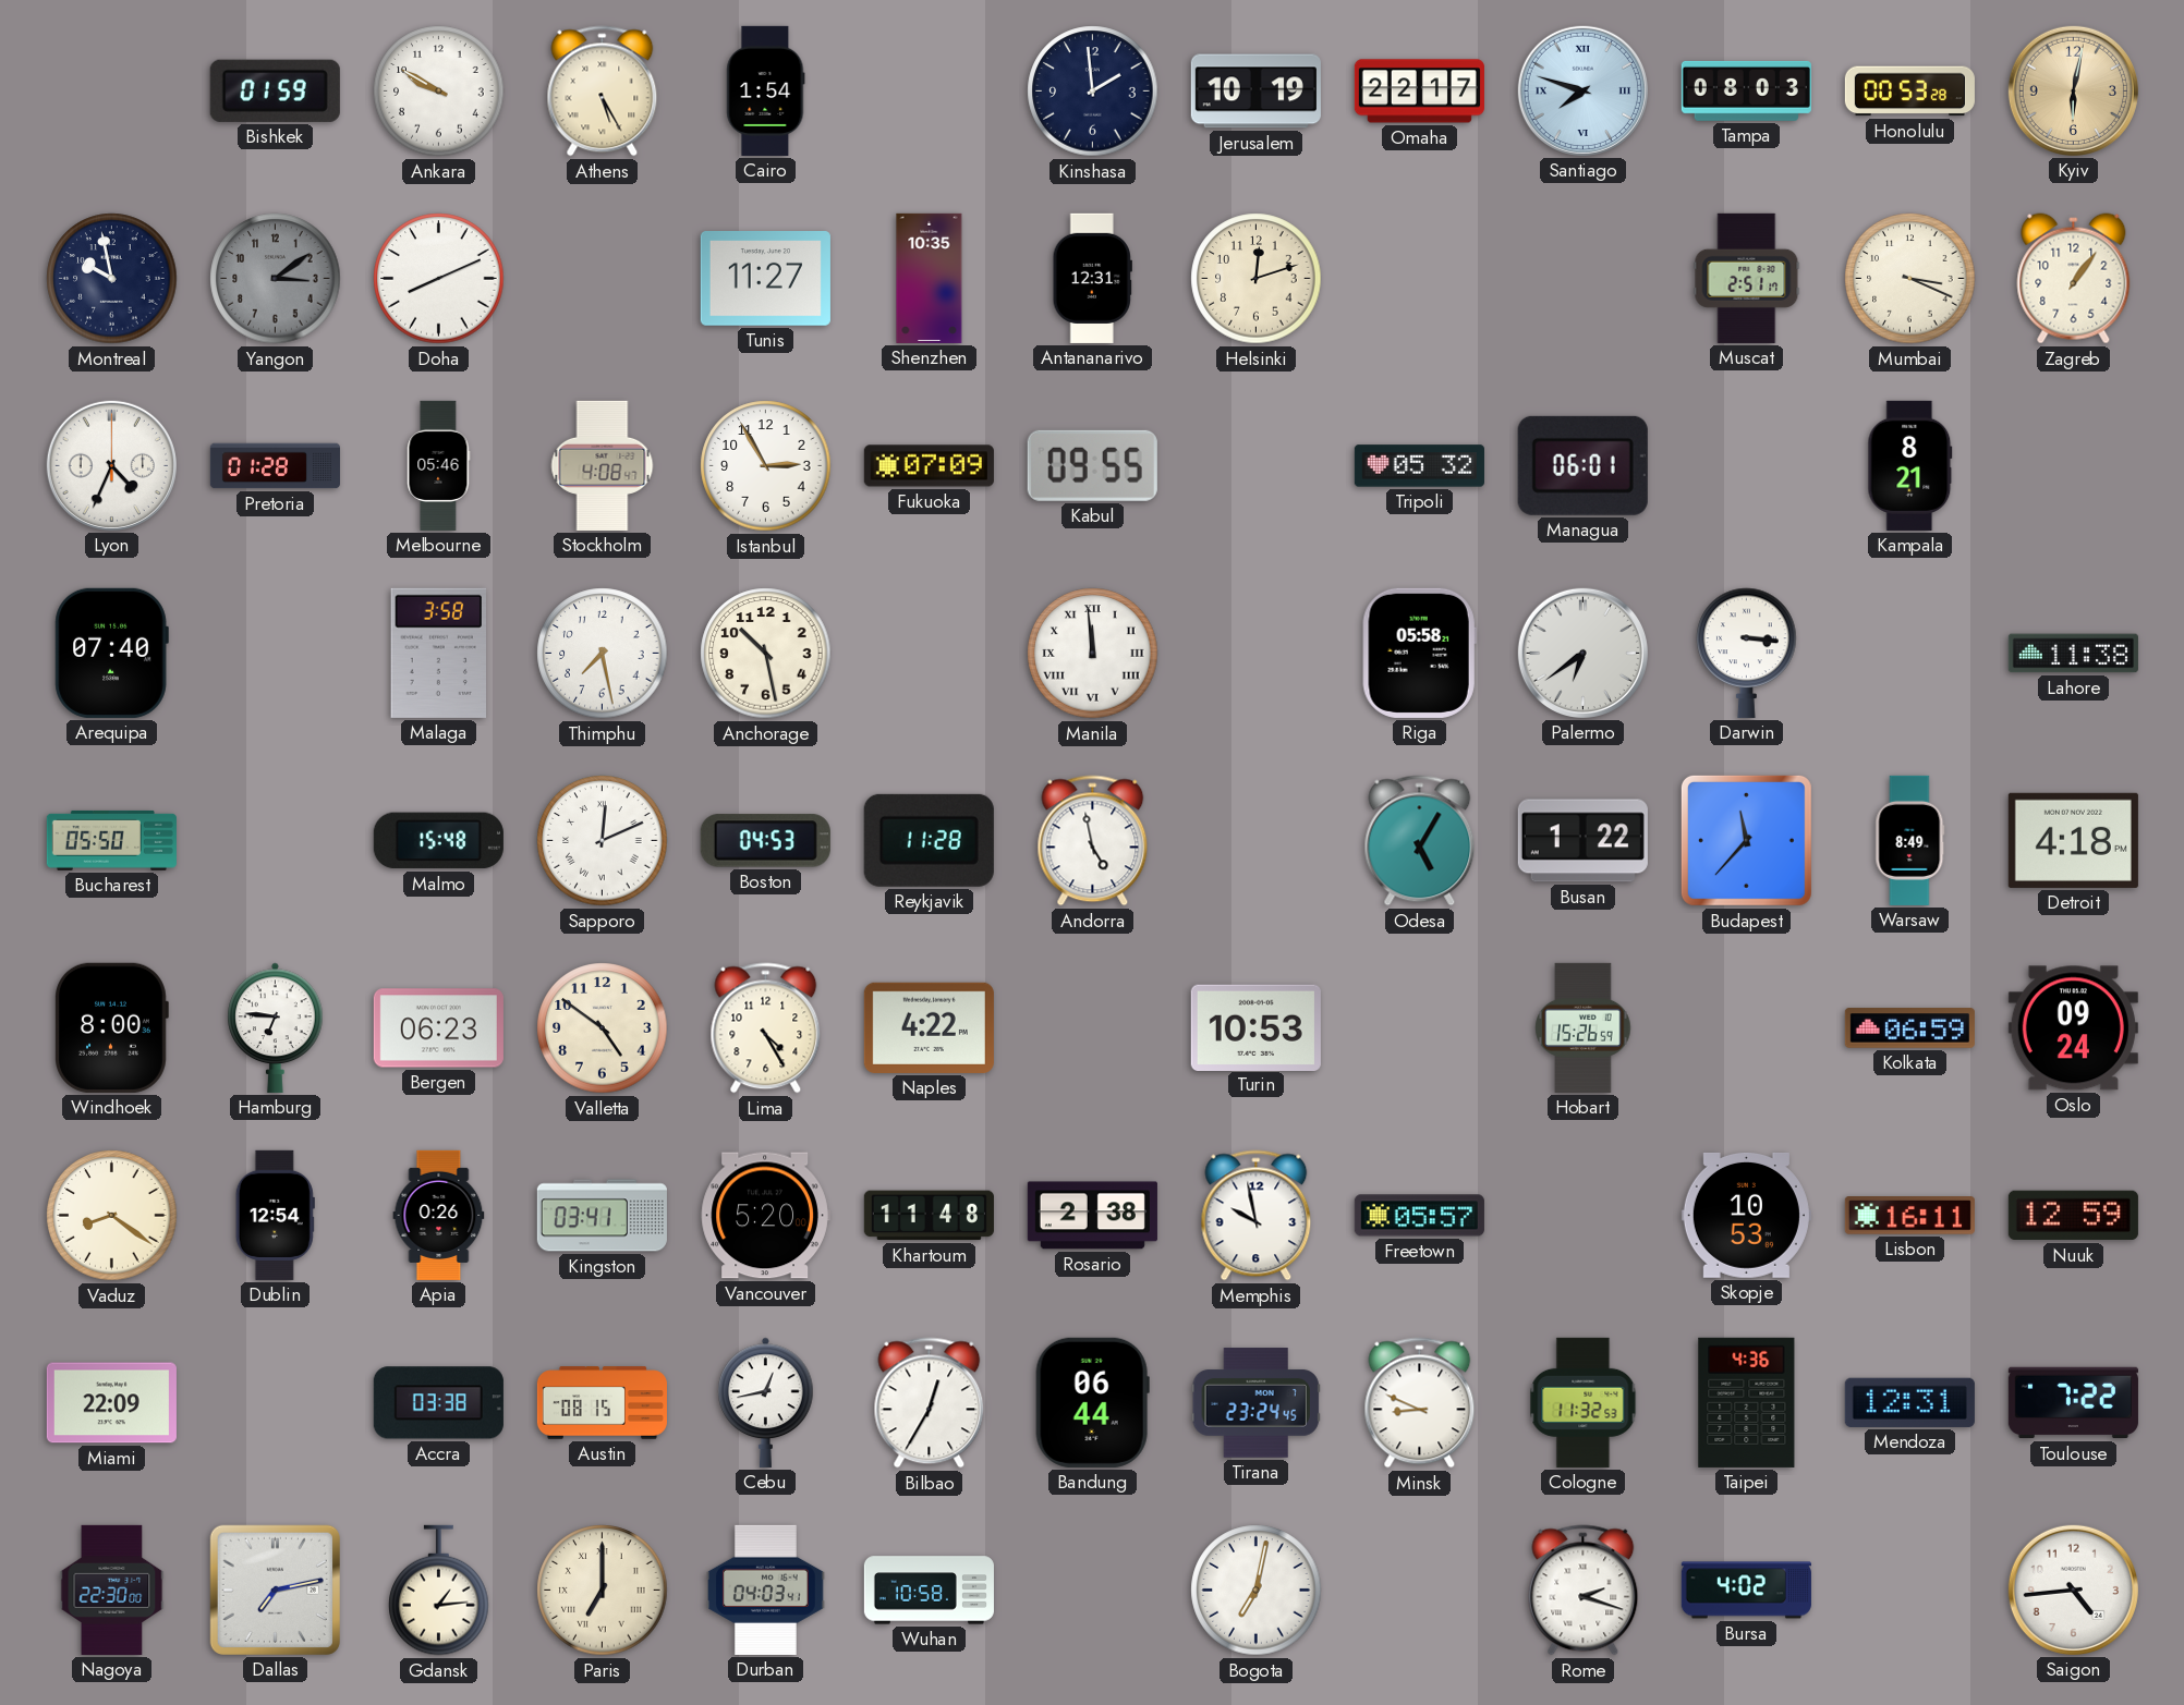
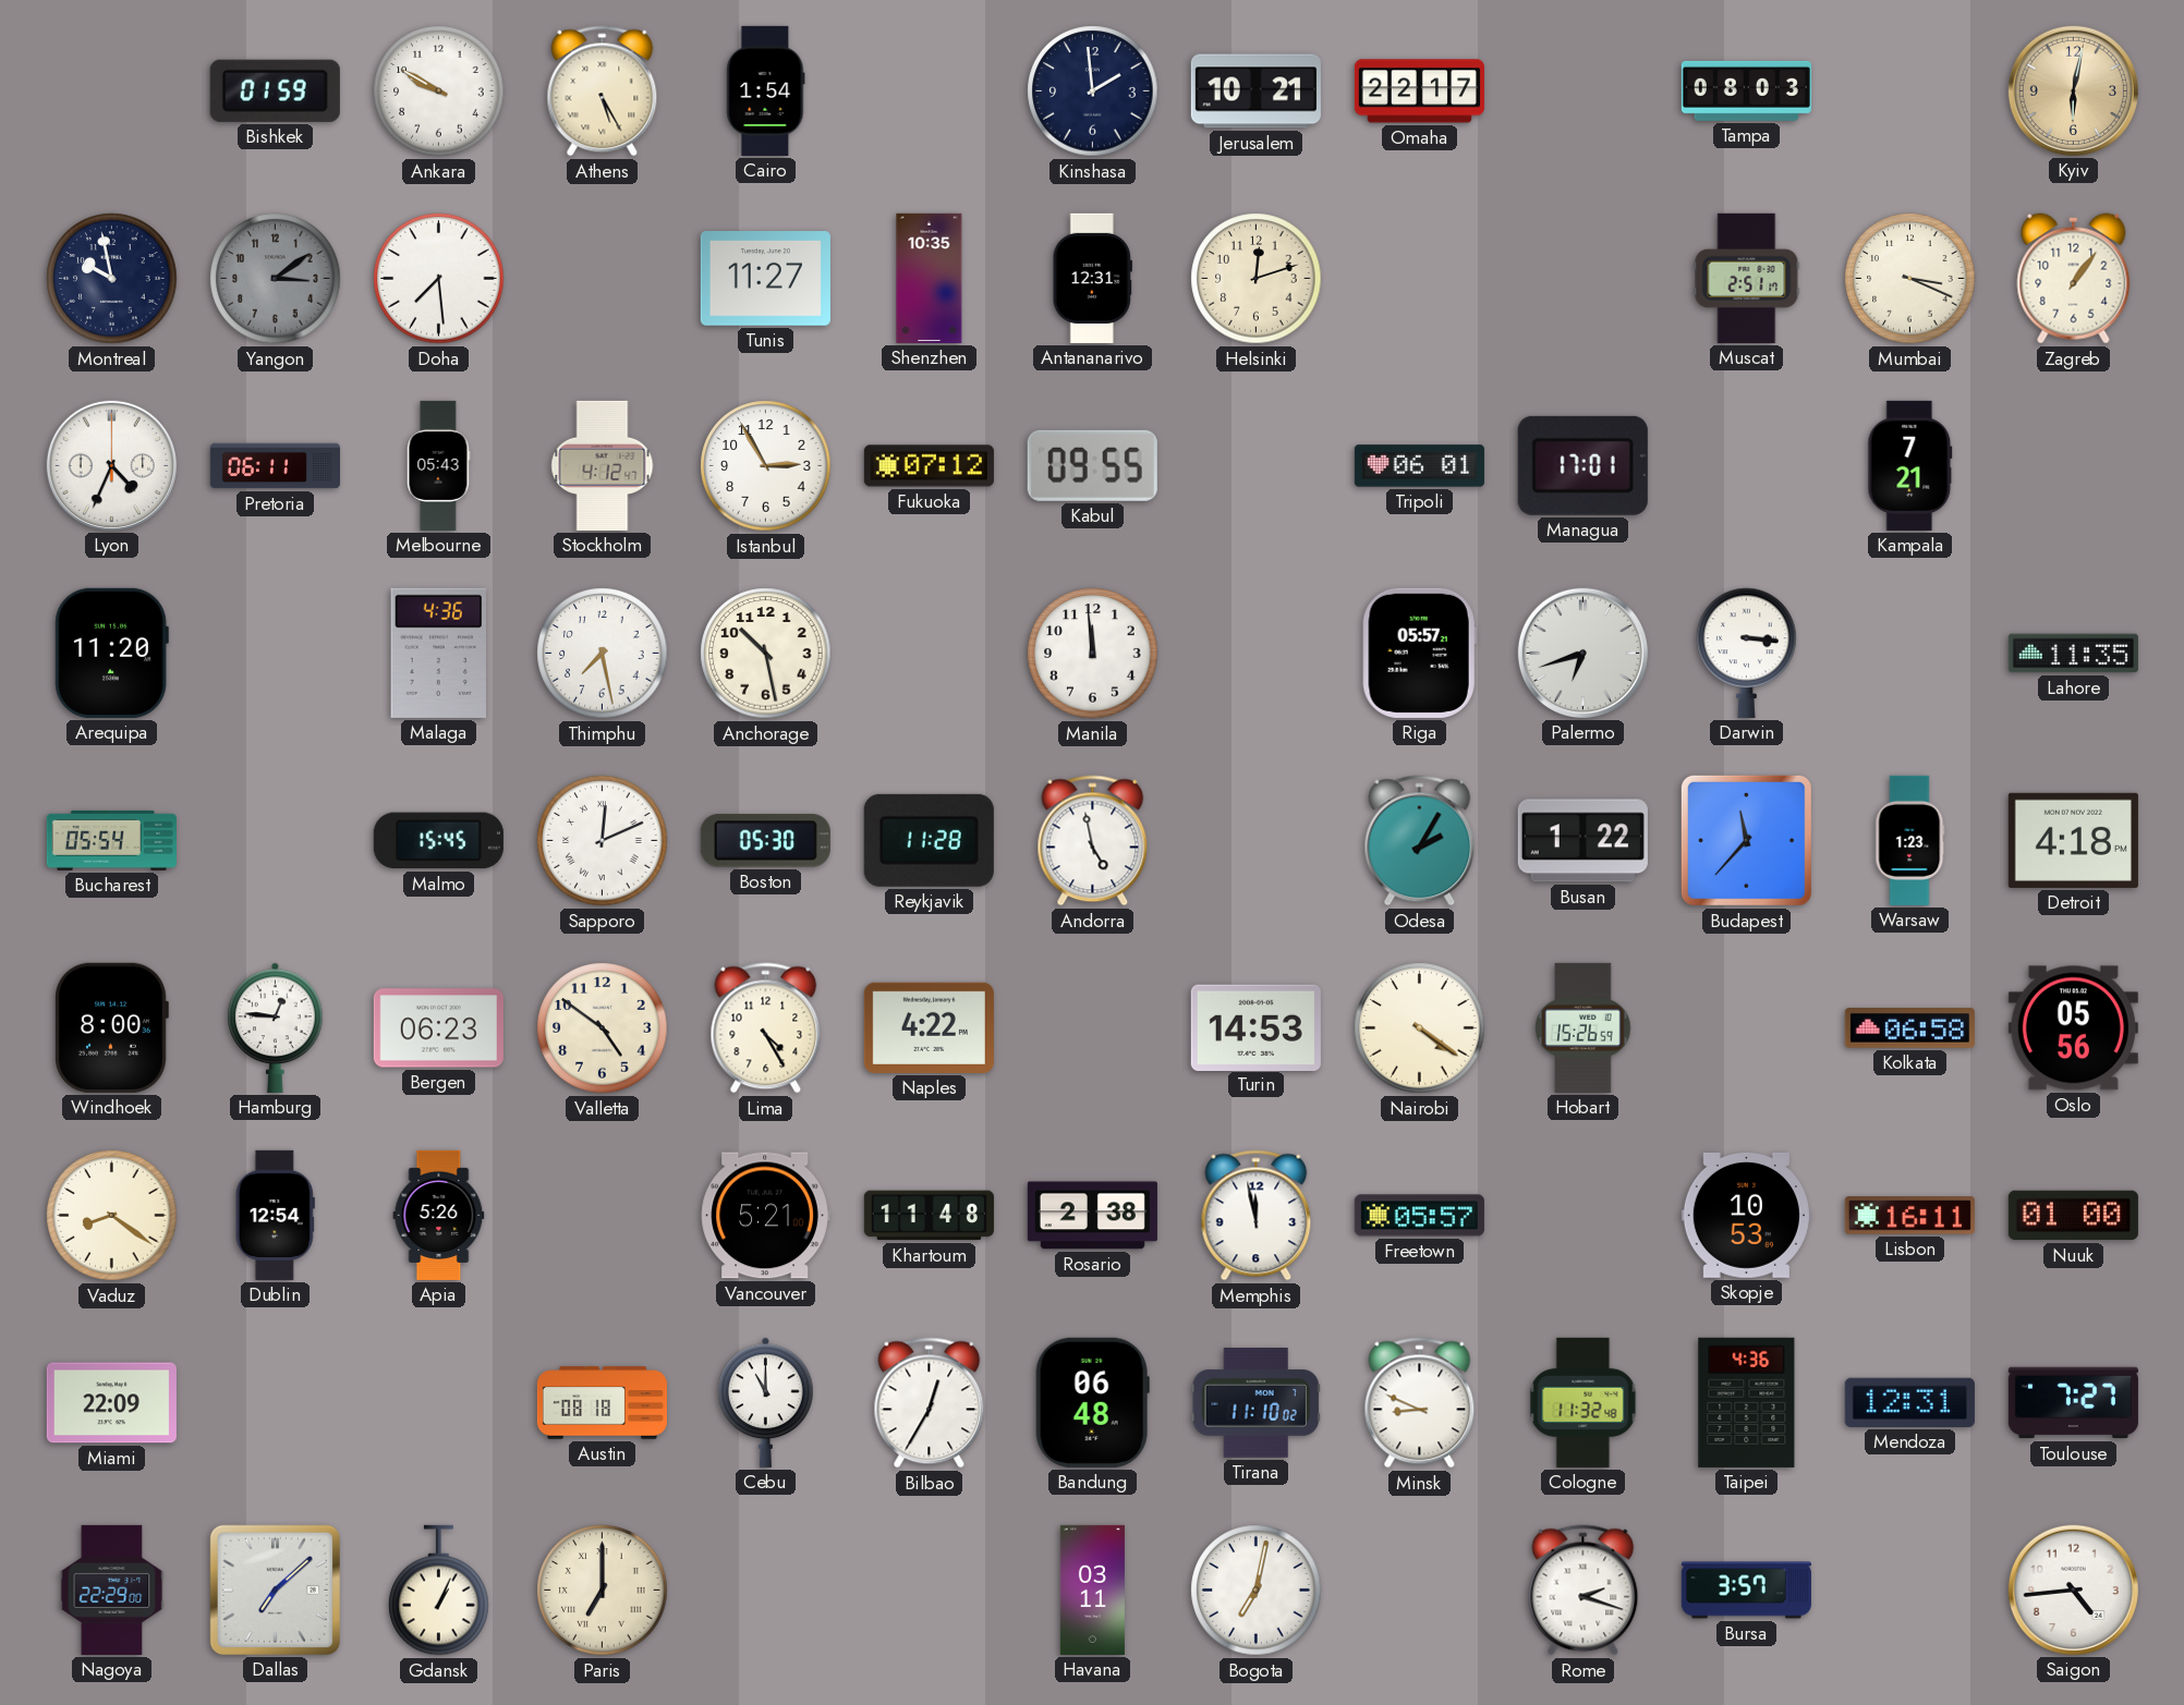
Jerusalem: 10:19 -> 10:21 (1255, 92)
Santiago: 7:48 -> none (1582, 90)
Honolulu: 00:53 -> none (1909, 92)
Doha: 8:11 -> 7:29 (439, 279)
Pretoria: 01:28 -> 06:11 (275, 466)
Melbourne: 05:46 -> 05:43 (439, 465)
Stockholm: 4:08 -> 4:12 (603, 465)
Fukuoka: 07:09 -> 07:12 (929, 466)
Tripoli: 05:32 -> 06:01 (1419, 466)
Managua: 06:01 -> 17:01 (1582, 465)
Kampala: 8:21 -> 7:21 (1910, 465)
Arequipa: 07:40 -> 11:20 (111, 653)
Malaga: 3:58 -> 4:36 (438, 653)
Manila numerals: Roman -> Arabic (1093, 654)
Riga: 05:58 -> 05:57 (1419, 653)
Palermo: 6:39 -> 6:42 (1582, 653)
Lahore: 11:38 -> 11:35 (2073, 654)
Bucharest: 05:50 -> 05:54 (111, 840)
Malmo: 15:48 -> 15:45 (438, 841)
Boston: 04:53 -> 05:30 (765, 841)
Odesa: 5:05 -> 2:05 (1420, 841)
Warsaw: 8:49 -> 1:23 (1910, 840)
Hamburg: 6:46 -> 12:46 (276, 1027)
Turin: 10:53 -> 14:53 (1255, 1027)
Nairobi: none -> 4:21 (1420, 1028)
Kolkata: 06:59 -> 06:58 (1909, 1028)
Oslo: 09:24 -> 05:56 (2073, 1028)
Apia: 0:26 -> 5:26 (439, 1215)
Kingston: 03:41 -> none (602, 1216)
Vancouver: 5:20 -> 5:21 (765, 1216)
Memphis: 9:58 -> 11:58 (1257, 1216)
Nuuk: 12:59 -> 01:00 (2073, 1216)
Accra: 03:38 -> none (438, 1403)
Austin: 08:15 -> 08:18 (602, 1403)
Cebu: 12:43 -> 11:00 (766, 1402)
Bandung: 06:44 -> 06:48 (1092, 1402)
Tirana: 23:24 -> 11:10 (1255, 1403)
Cologne: 11:32:53 -> 11:32:48 (1584, 1402)
Toulouse: 7:22 -> 7:27 (2073, 1403)
Nagoya: 22:30 -> 22:29 (112, 1590)
Dallas: 7:13 -> 7:08 (275, 1590)
Gdansk: 1:14 -> 1:04 (439, 1591)
Durban: 04:03 -> none (766, 1590)
Wuhan: 10:58 -> none (929, 1591)
Havana: none -> 03:11 (1092, 1590)
Bursa: 4:02 -> 3:57 (1746, 1591)
